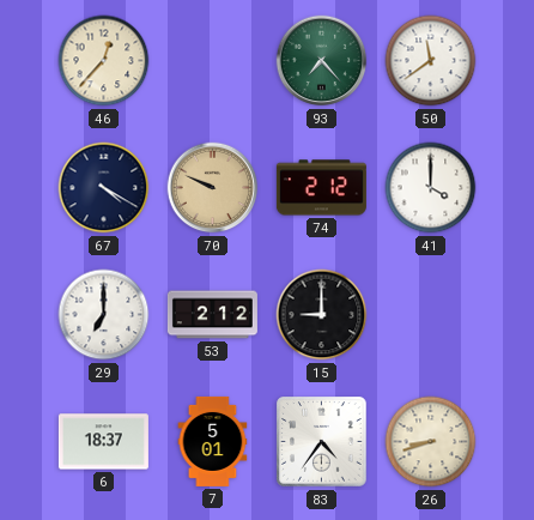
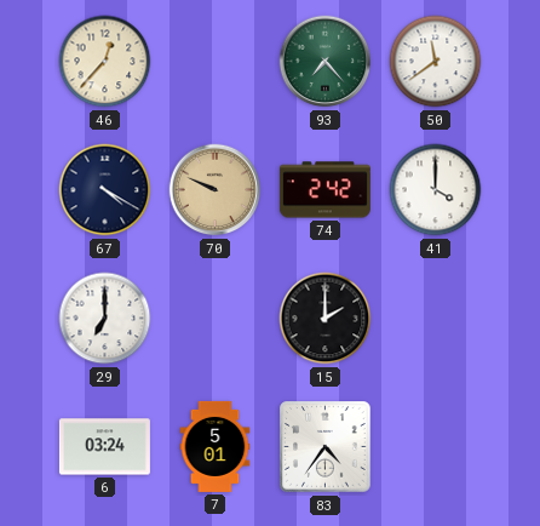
74: 2:12 -> 2:42 (324, 190)
53: 2:12 -> none (212, 315)
15: 9:00 -> 2:00 (326, 319)
6: 18:37 -> 03:24 (104, 447)
26: 8:42 -> none (431, 442)
